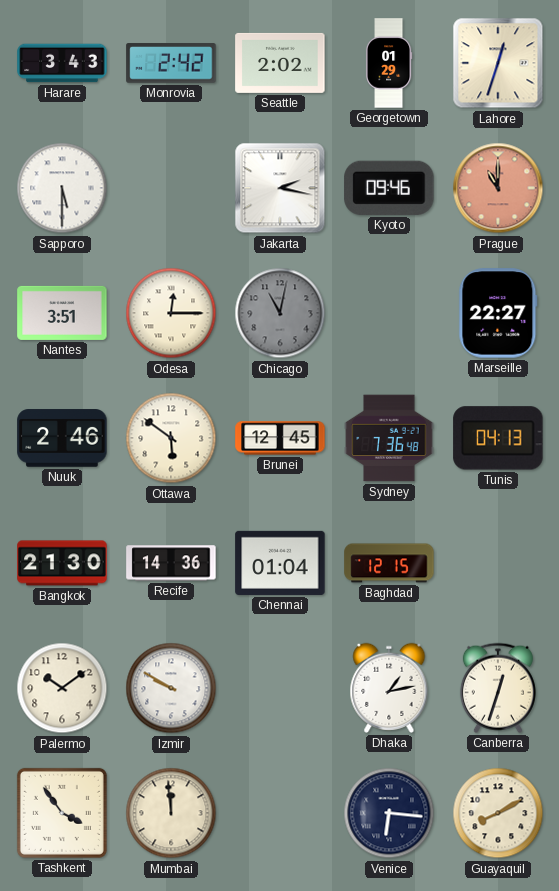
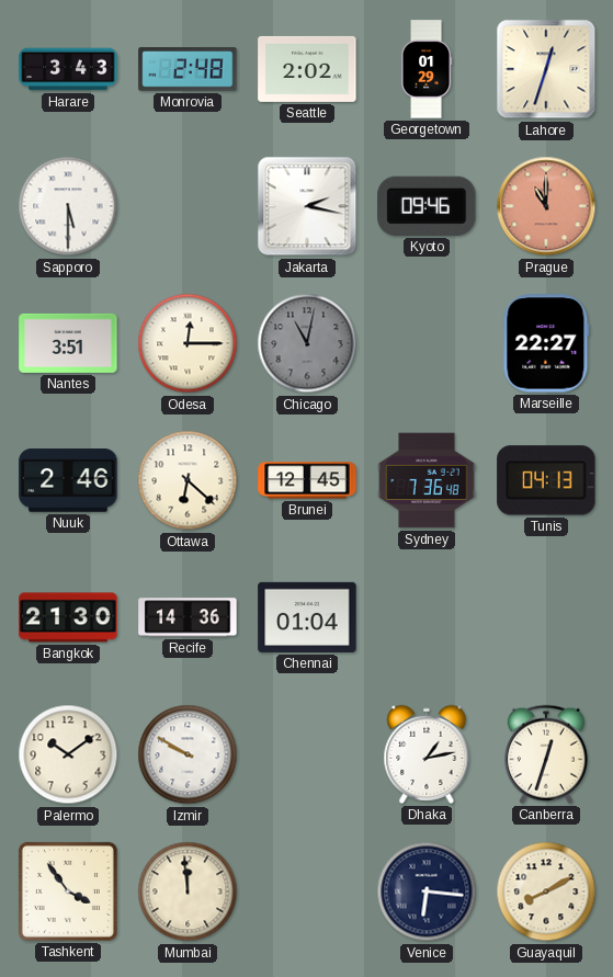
Monrovia: 2:42 -> 2:48 (188, 69)
Ottawa: 5:51 -> 6:22 (188, 480)
Baghdad: 12:15 -> none (389, 563)
